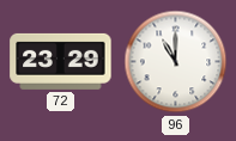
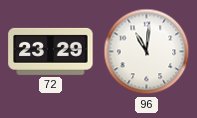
96: 11:00 -> 11:01 (147, 52)
